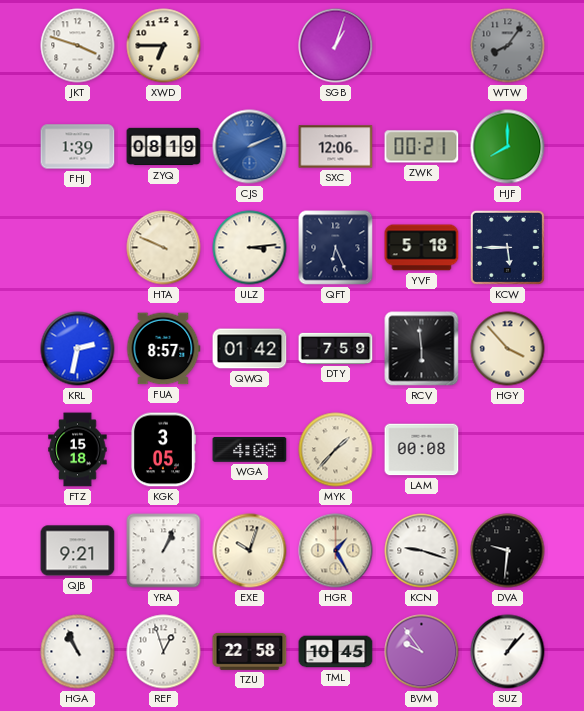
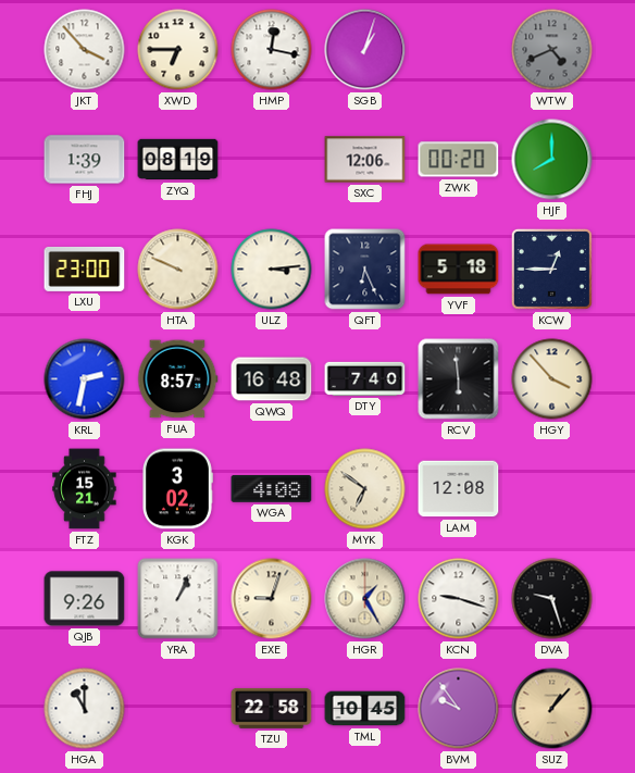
JKT: 3:48 -> 3:53 (85, 50)
HMP: none -> 12:17 (272, 50)
WTW: 8:06 -> 4:41 (552, 50)
CJS: 2:11 -> none (250, 147)
ZWK: 00:21 -> 00:20 (459, 160)
LXU: none -> 23:00 (85, 269)
KCW: 5:45 -> 12:45 (551, 269)
QWQ: 01:42 -> 16:48 (272, 379)
DTY: 7:59 -> 7:40 (365, 378)
FTZ: 15:18 -> 15:21 (85, 489)
KGK: 3:05 -> 3:02 (178, 489)
MYK: 1:37 -> 6:51 (365, 489)
LAM: 00:08 -> 12:08 (459, 489)
QJB: 9:21 -> 9:26 (85, 599)
EXE: 10:03 -> 9:03 (272, 599)
DVA: 9:31 -> 9:27 (552, 599)
HGA: 10:56 -> 11:00 (85, 709)
REF: 12:57 -> none (164, 652)
SUZ dial: white -> champagne (552, 709)
